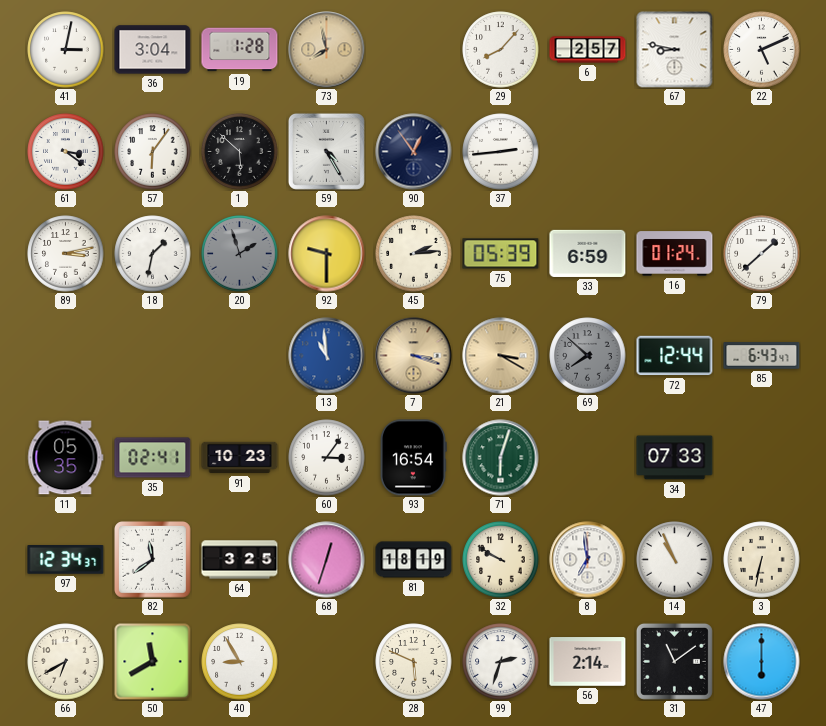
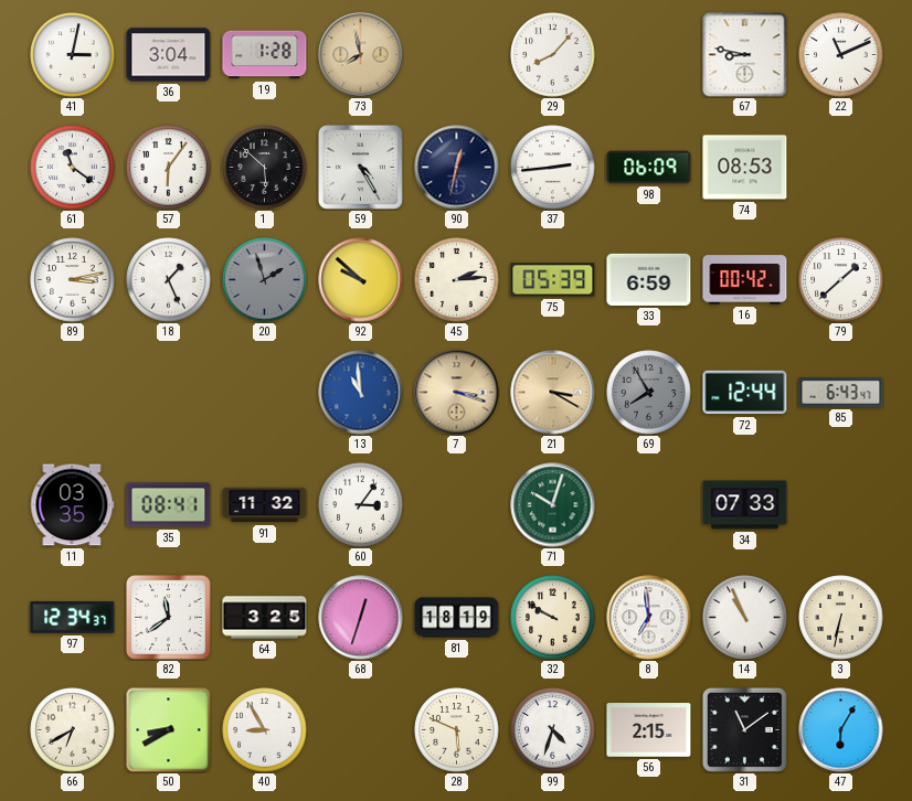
6: 2:57 -> none (588, 50)
22: 5:11 -> 11:11 (841, 55)
61: 3:21 -> 11:21 (73, 168)
90: 12:54 -> 12:32 (457, 168)
98: none -> 06:09 (649, 168)
74: none -> 08:53 (745, 168)
18: 1:32 -> 1:26 (169, 280)
92: 9:30 -> 9:52 (361, 280)
16: 01:24 -> 00:42 (745, 280)
69: 7:52 -> 7:55 (649, 393)
11: 05:35 -> 03:35 (73, 505)
35: 02:41 -> 08:41 (169, 505)
91: 10:23 -> 11:32 (265, 505)
93: 16:54 -> none (414, 458)
71: 6:03 -> 10:03 (553, 505)
50: 11:40 -> 8:40 (169, 730)
99: 2:33 -> 4:33 (553, 730)
56: 2:14 -> 2:15 (649, 730)
47: 6:00 -> 6:05 (841, 730)
